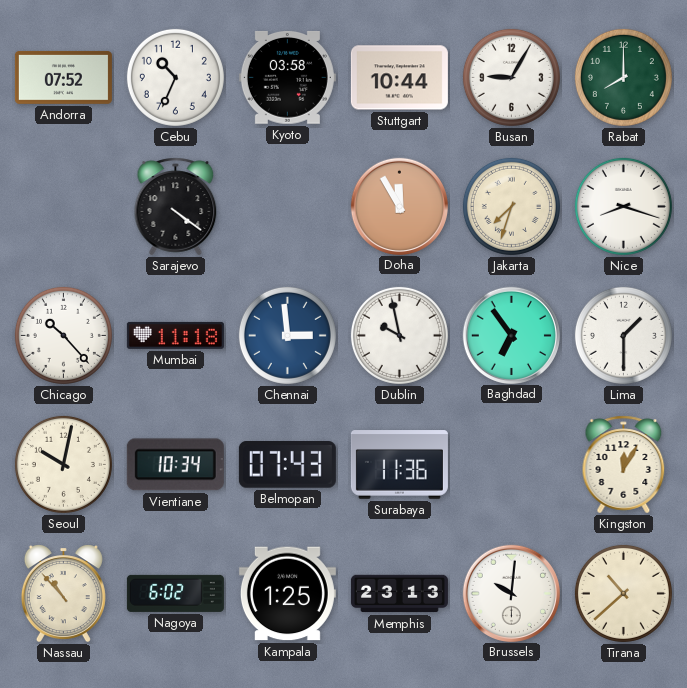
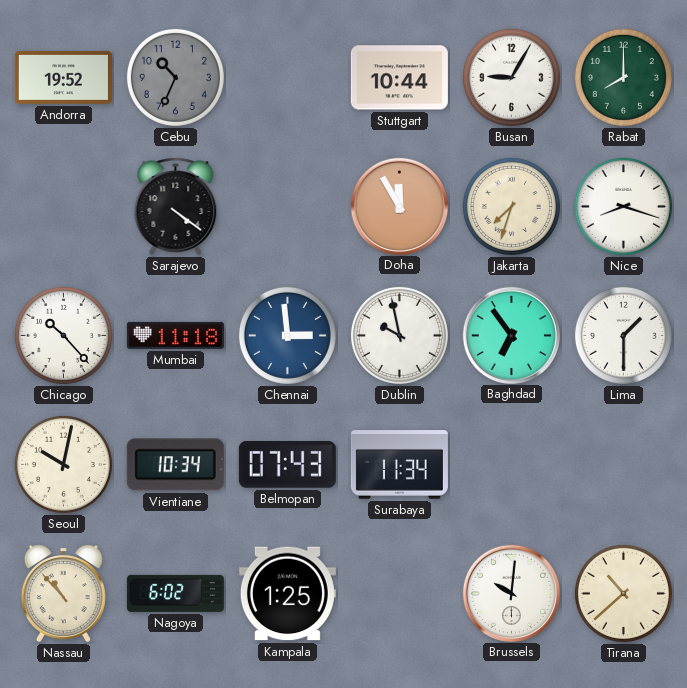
Andorra: 07:52 -> 19:52 (63, 77)
Cebu dial: white -> grey (175, 77)
Kyoto: 03:58 -> none (287, 77)
Surabaya: 11:36 -> 11:34 (399, 465)
Kingston: 12:05 -> none (624, 465)
Memphis: 23:13 -> none (399, 594)
